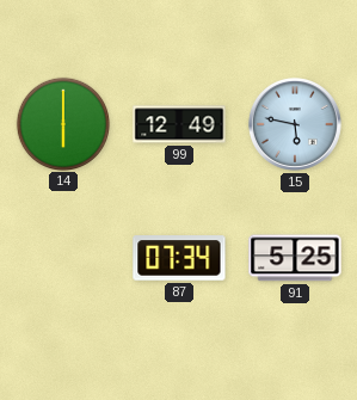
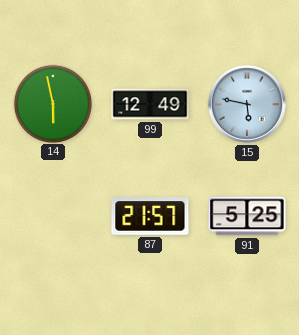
14: 6:00 -> 5:58 (52, 103)
87: 07:34 -> 21:57 (150, 216)
